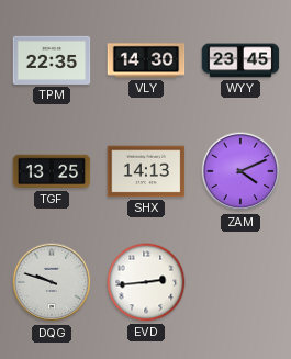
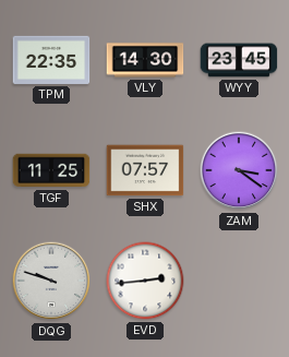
TGF: 13:25 -> 11:25 (51, 170)
SHX: 14:13 -> 07:57 (145, 170)
ZAM: 4:11 -> 3:21 (239, 170)
